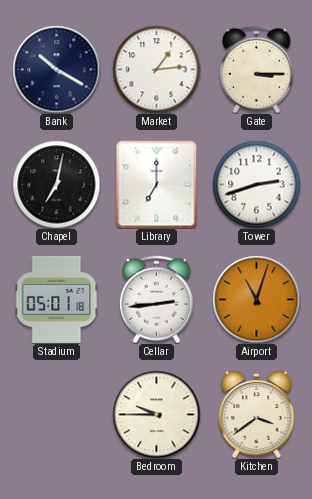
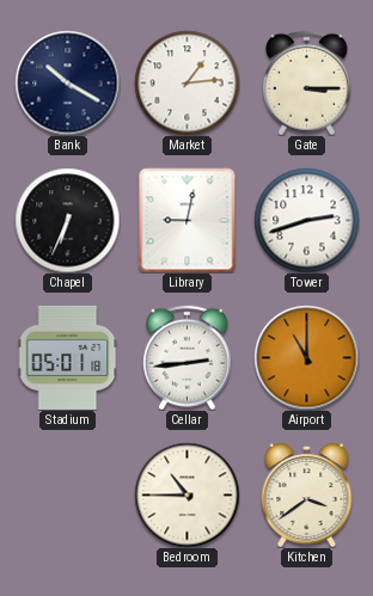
Chapel: 7:02 -> 6:34 (67, 220)
Library: 7:00 -> 9:02 (188, 220)
Airport: 11:03 -> 11:00 (306, 357)
Bedroom: 9:45 -> 10:45 (186, 494)
